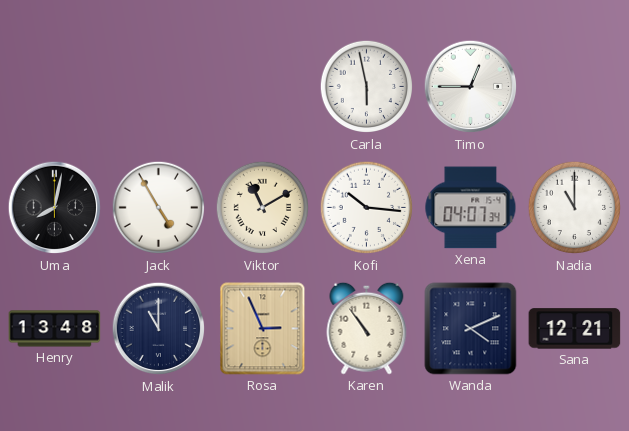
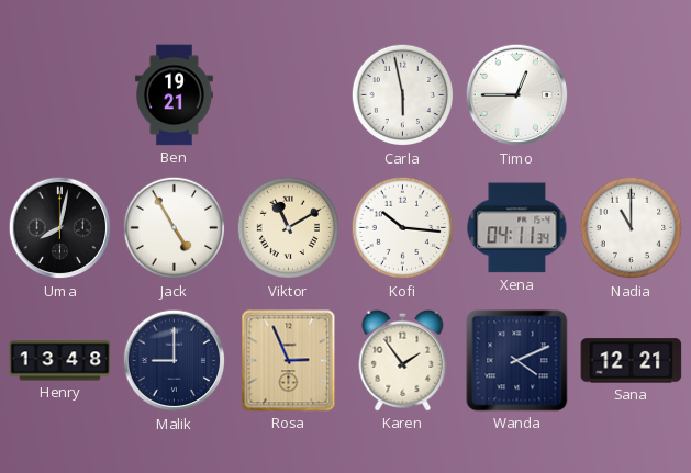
Ben: none -> 19:21 (174, 95)
Xena: 04:07 -> 04:11 (517, 228)
Malik: 11:00 -> 9:00 (175, 361)
Karen: 10:54 -> 1:54 (403, 360)
